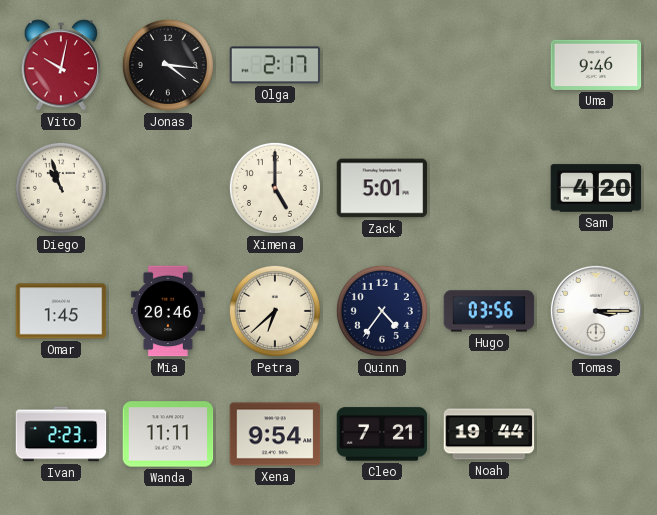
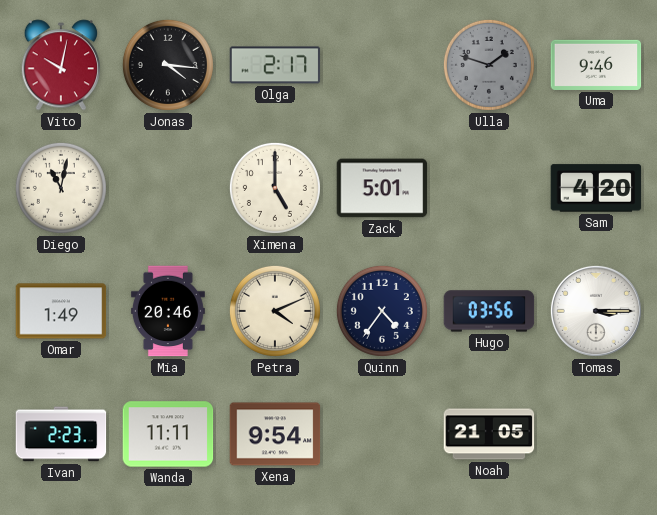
Ulla: none -> 1:48 (489, 65)
Diego: 10:57 -> 11:02 (61, 188)
Omar: 1:45 -> 1:49 (61, 311)
Petra: 6:38 -> 4:11 (275, 311)
Cleo: 7:21 -> none (382, 434)
Noah: 19:44 -> 21:05 (489, 434)
